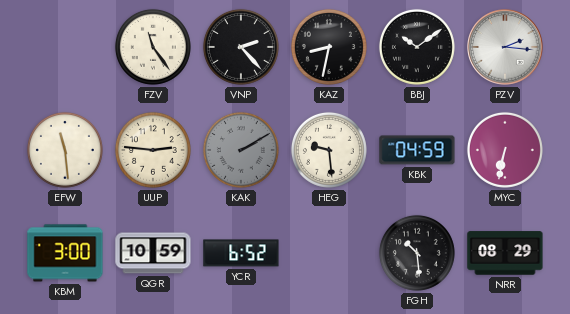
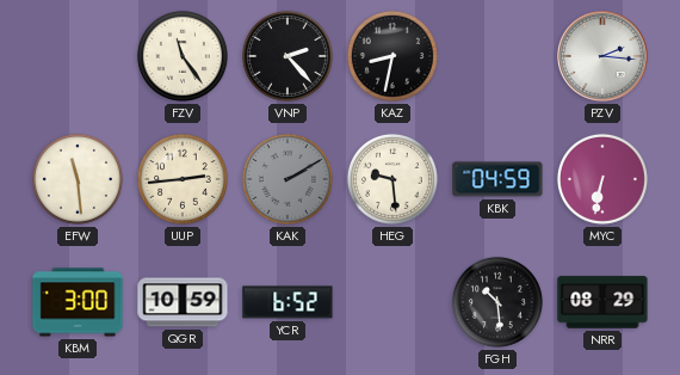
BBJ: 10:09 -> none (417, 47)
UUP: 2:46 -> 2:44 (183, 179)
